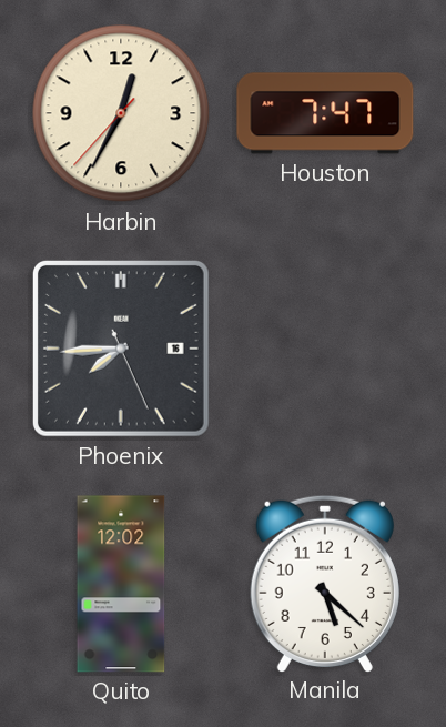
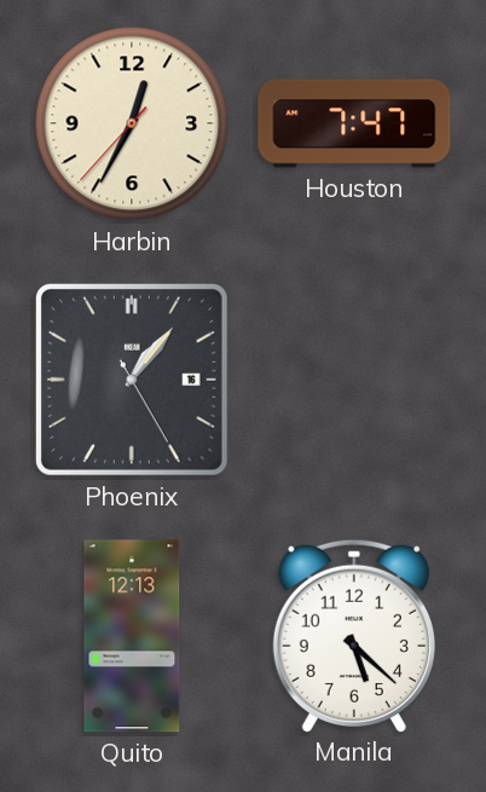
Phoenix: 7:44 -> 1:06 (132, 380)
Quito: 12:02 -> 12:13 (132, 636)
